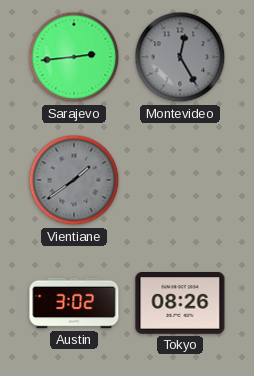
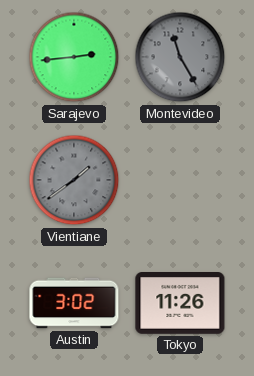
Montevideo: 12:25 -> 11:25 (180, 57)
Tokyo: 08:26 -> 11:26 (180, 304)
